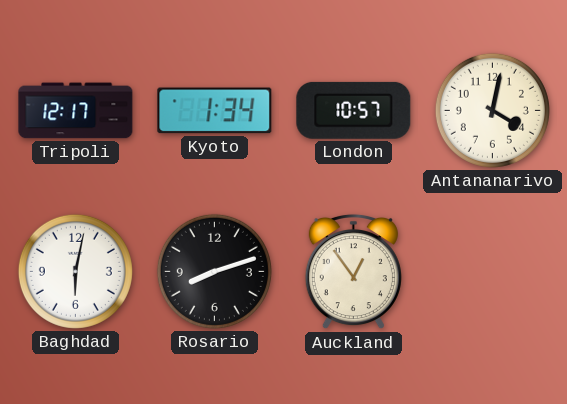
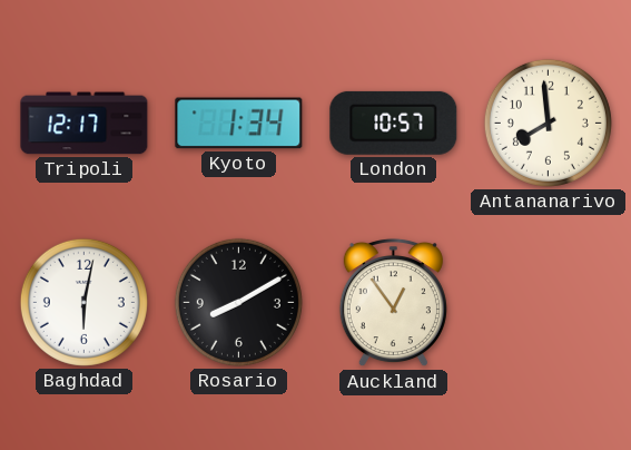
Antananarivo: 4:02 -> 7:59 (548, 123)
Rosario: 8:12 -> 8:10 (238, 302)
